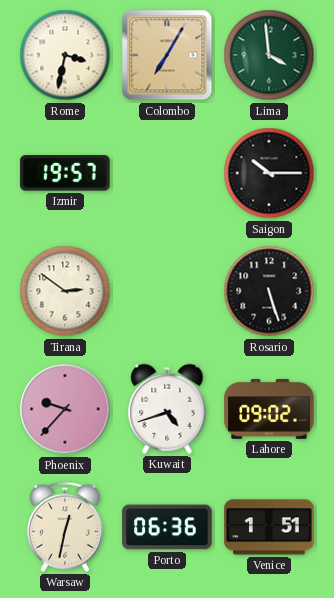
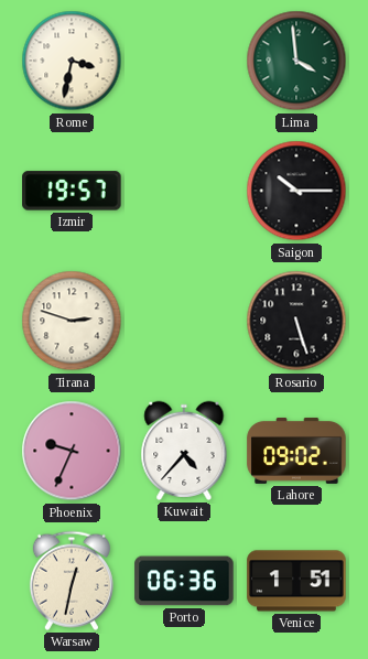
Colombo: 7:05 -> none (167, 55)
Tirana: 2:51 -> 2:48 (72, 321)
Phoenix: 9:37 -> 9:34 (72, 451)
Kuwait: 4:42 -> 4:37 (184, 451)
